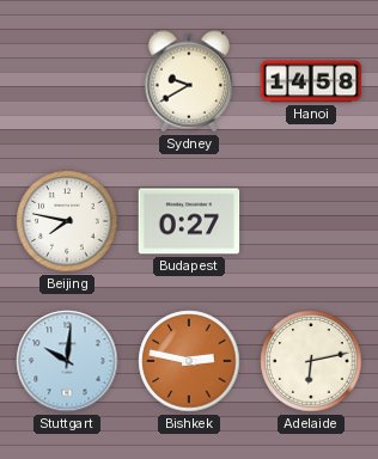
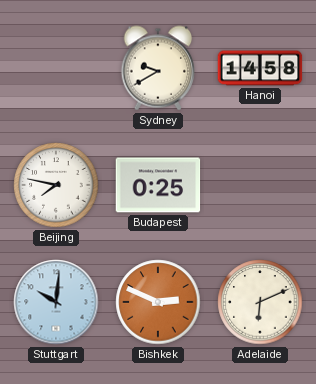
Budapest: 0:27 -> 0:25 (158, 185)
Bishkek: 2:47 -> 2:49 (158, 302)
Adelaide: 6:13 -> 6:11 (260, 302)
